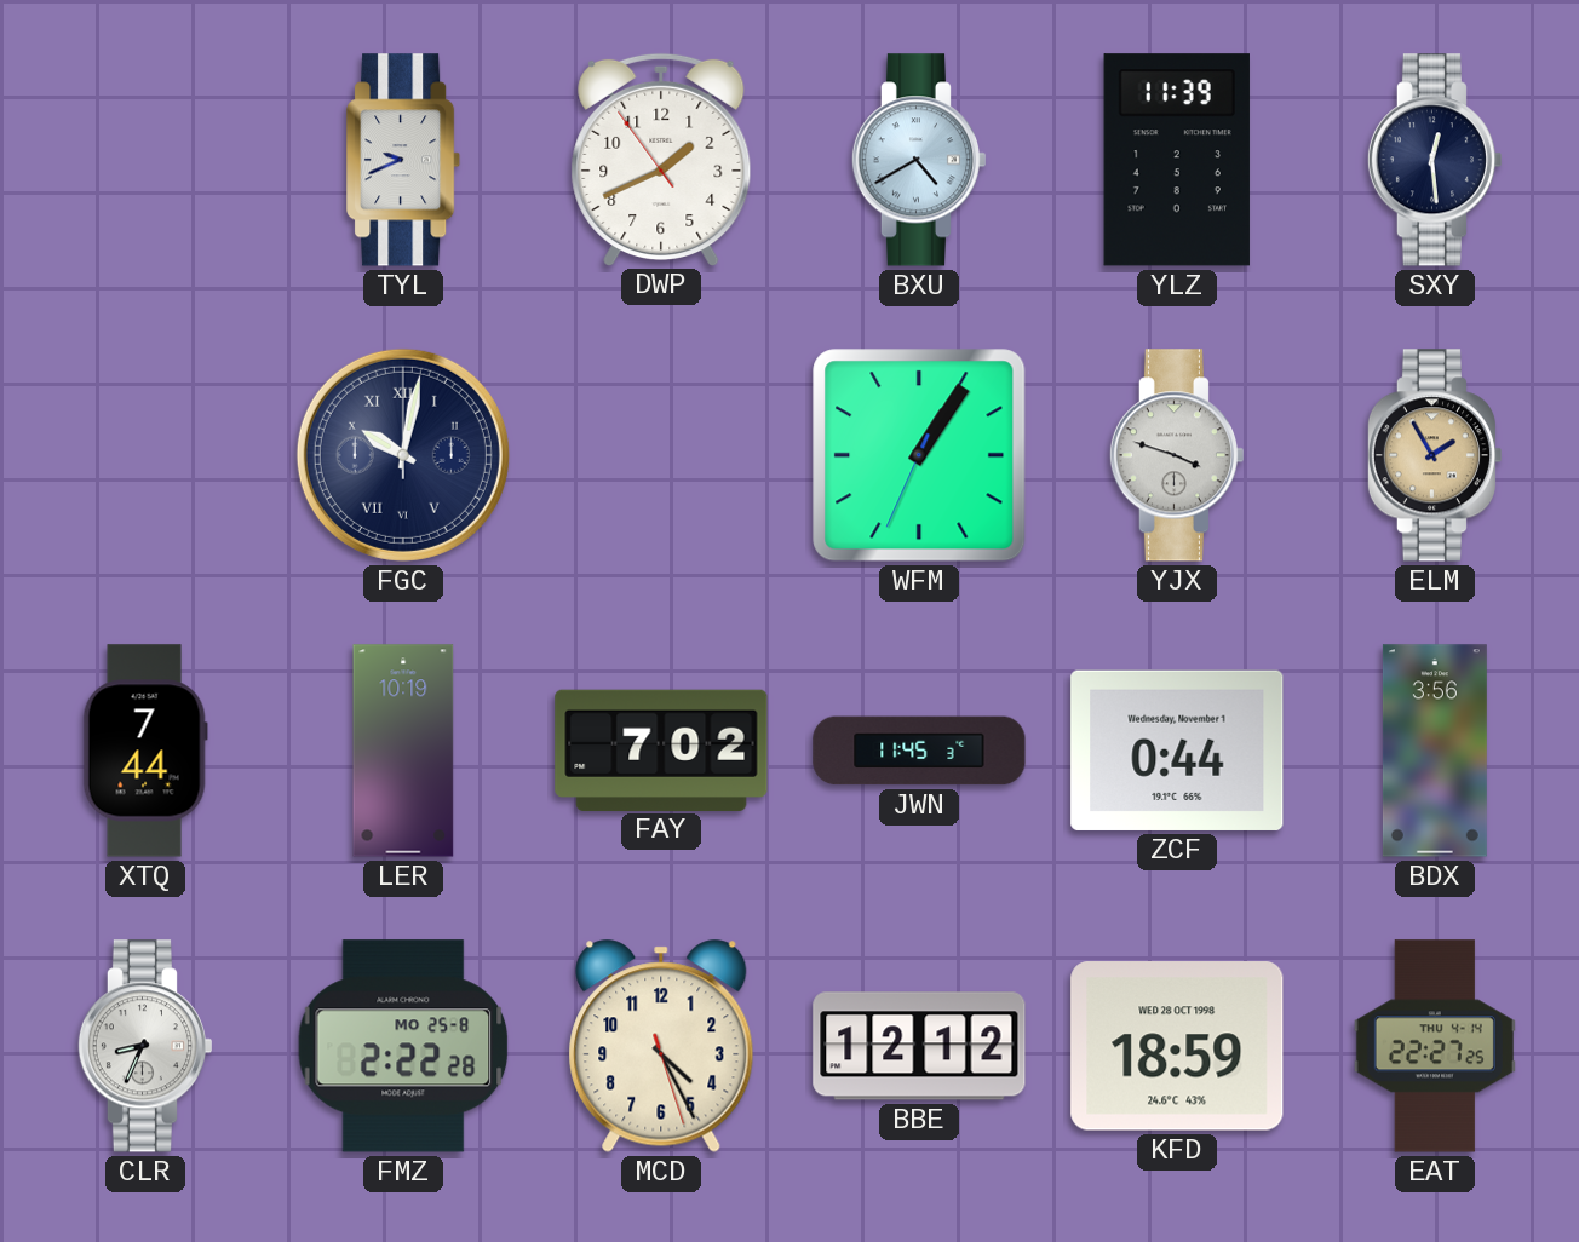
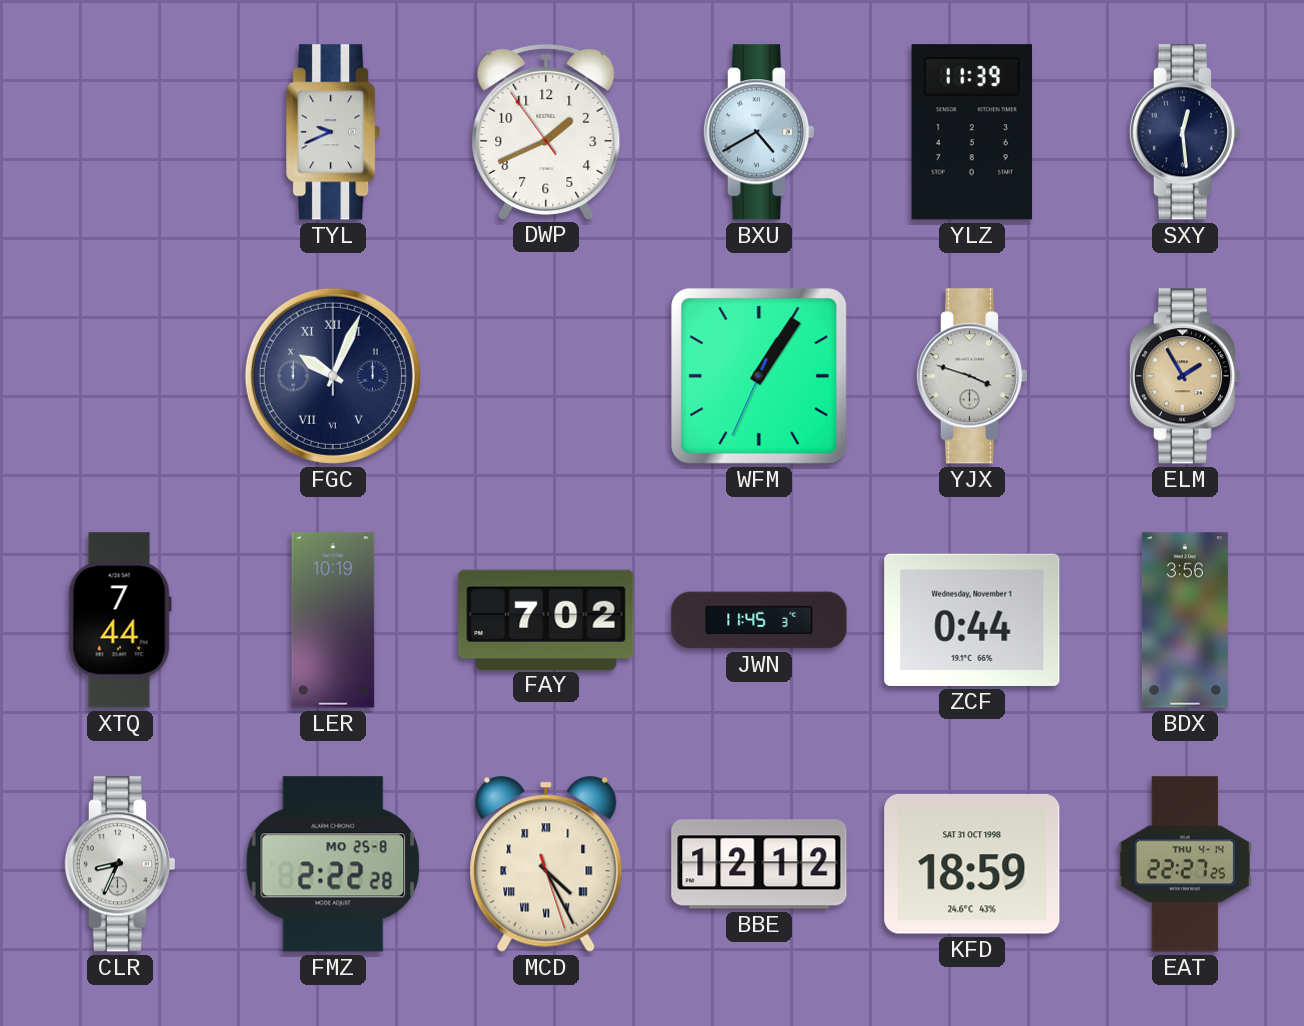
FGC: 10:02 -> 10:04 (333, 376)
MCD numerals: Arabic -> Roman (546, 864)
KFD date: WED 28 OCT 1998 -> SAT 31 OCT 1998 (972, 864)
